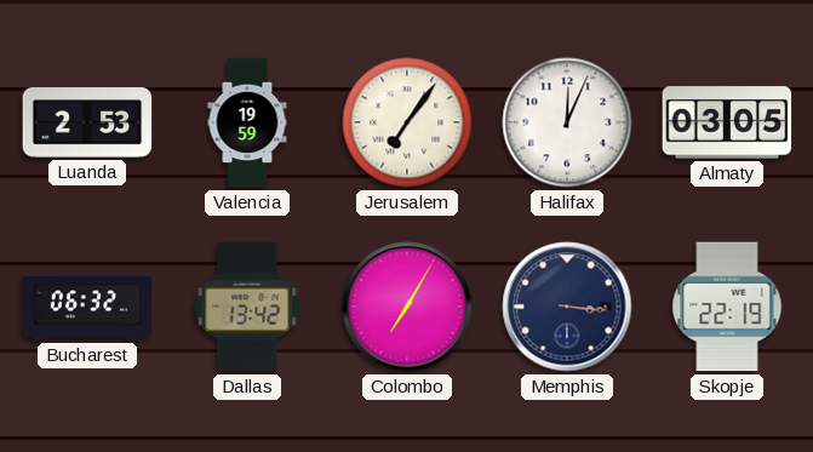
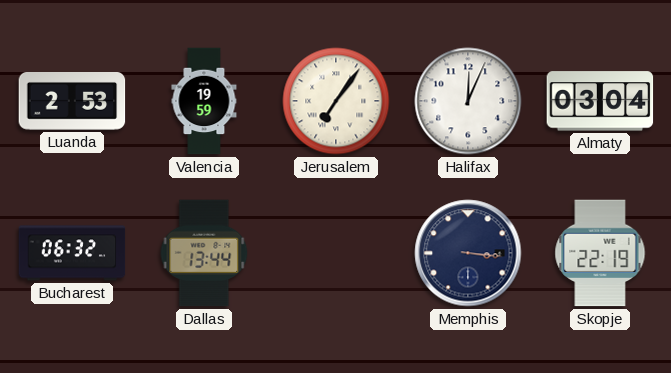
Almaty: 03:05 -> 03:04 (600, 101)
Dallas: 13:42 -> 13:44 (204, 253)
Colombo: 7:05 -> none (407, 307)
